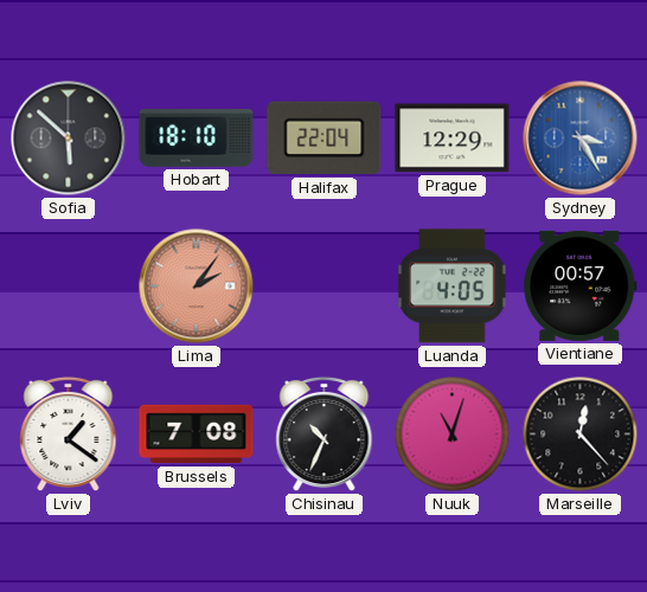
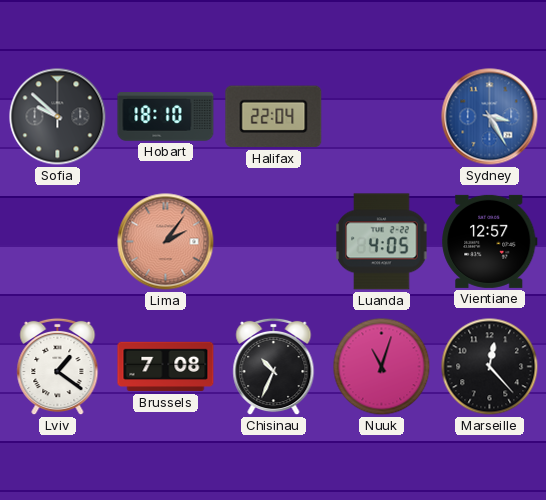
Sofia: 5:52 -> 9:52 (58, 117)
Prague: 12:29 -> none (453, 139)
Vientiane: 00:57 -> 12:57 (490, 241)
